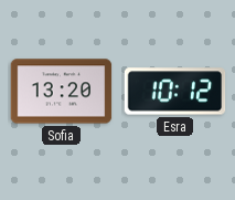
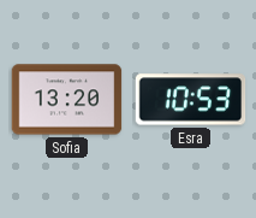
Esra: 10:12 -> 10:53 (191, 100)
